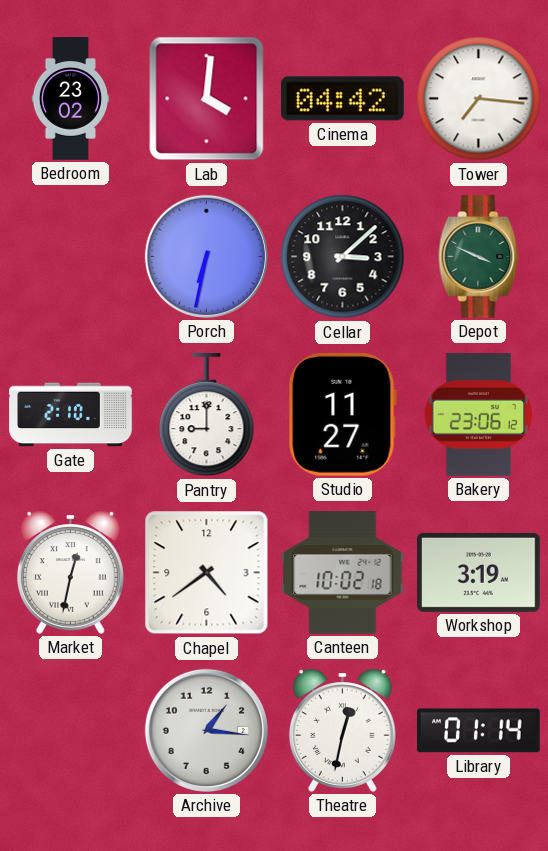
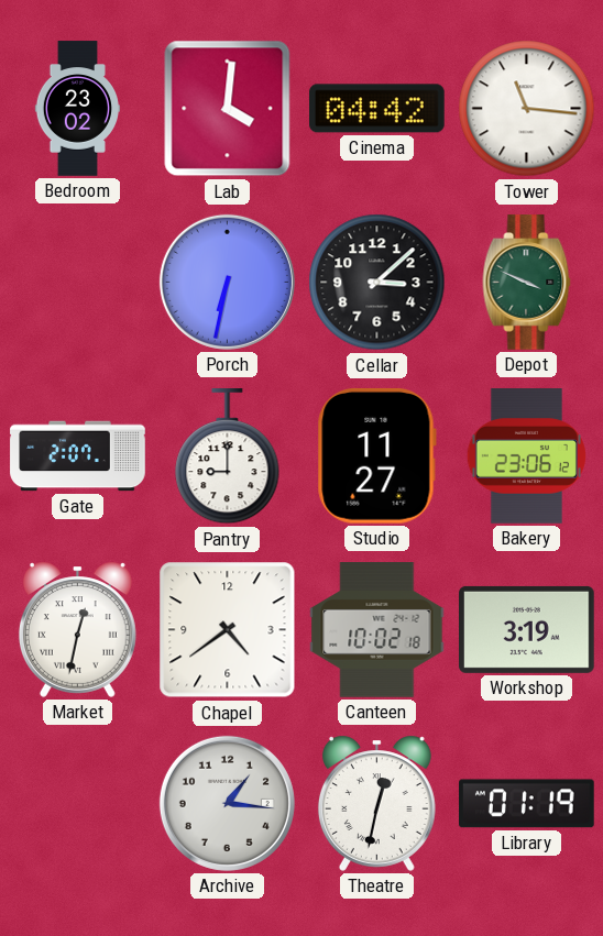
Tower: 7:16 -> 11:16 (527, 109)
Gate: 2:10 -> 2:07 (78, 456)
Library: 01:14 -> 01:19 (527, 804)
